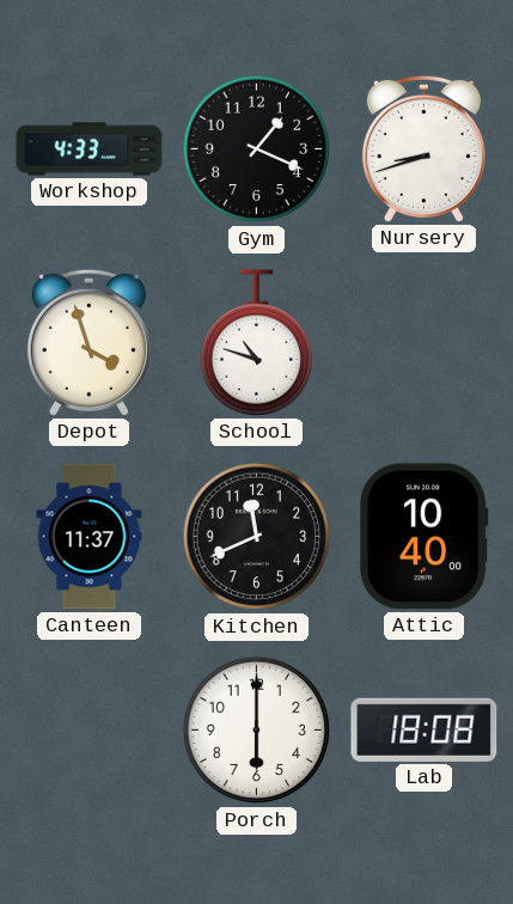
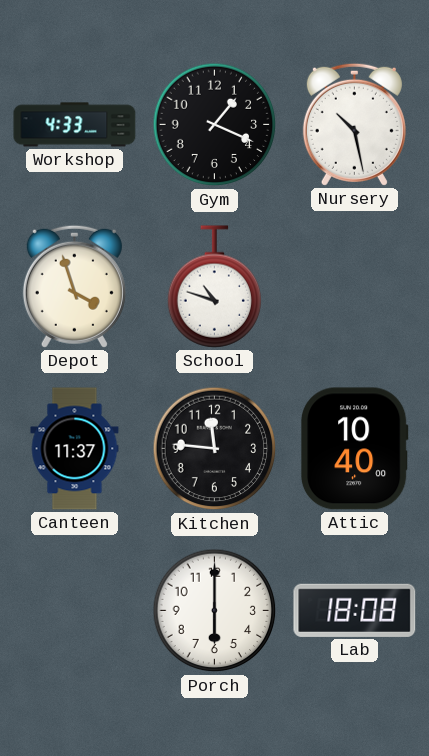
Nursery: 8:42 -> 10:28 (354, 124)
Kitchen: 11:41 -> 11:46 (215, 449)
